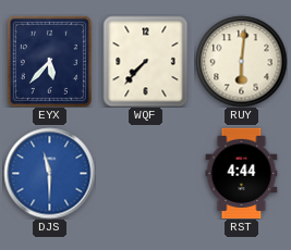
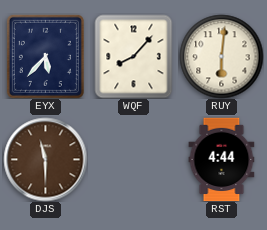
WQF: 7:37 -> 8:07 (134, 56)
DJS dial: blue -> brown (45, 159)
